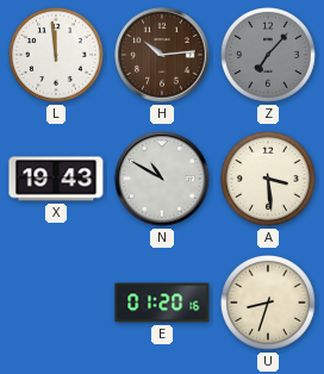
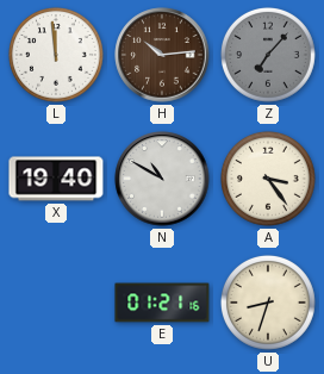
X: 19:43 -> 19:40 (56, 179)
A: 3:29 -> 3:24 (268, 179)
E: 01:20 -> 01:21 (162, 303)
